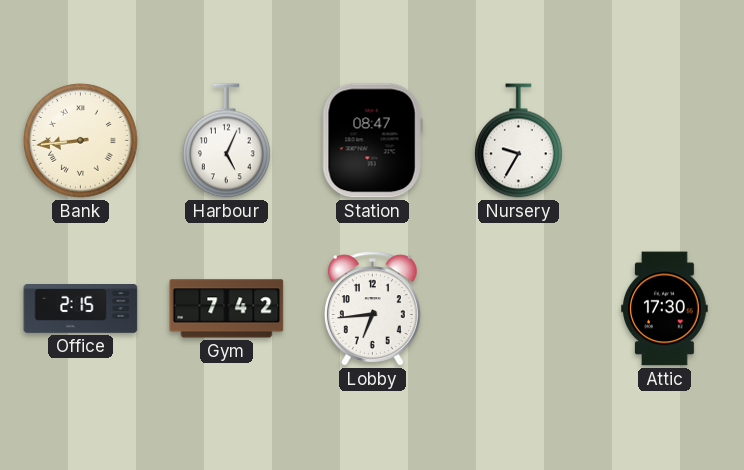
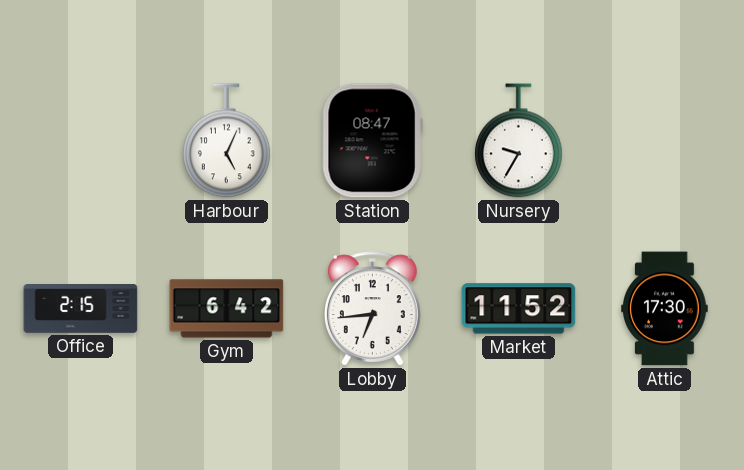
Bank: 8:44 -> none (81, 141)
Gym: 7:42 -> 6:42 (227, 309)
Market: none -> 11:52 (519, 309)
